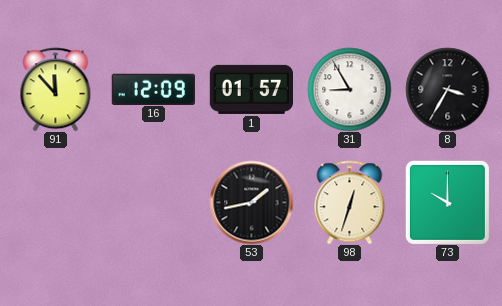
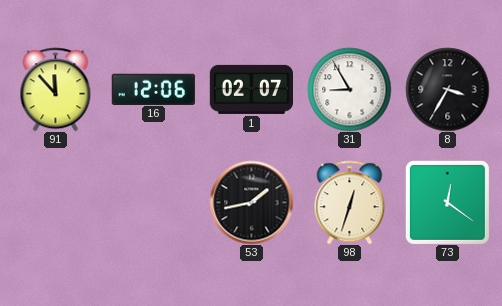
16: 12:09 -> 12:06 (153, 89)
1: 01:57 -> 02:07 (251, 89)
73: 10:00 -> 12:21 (447, 202)
